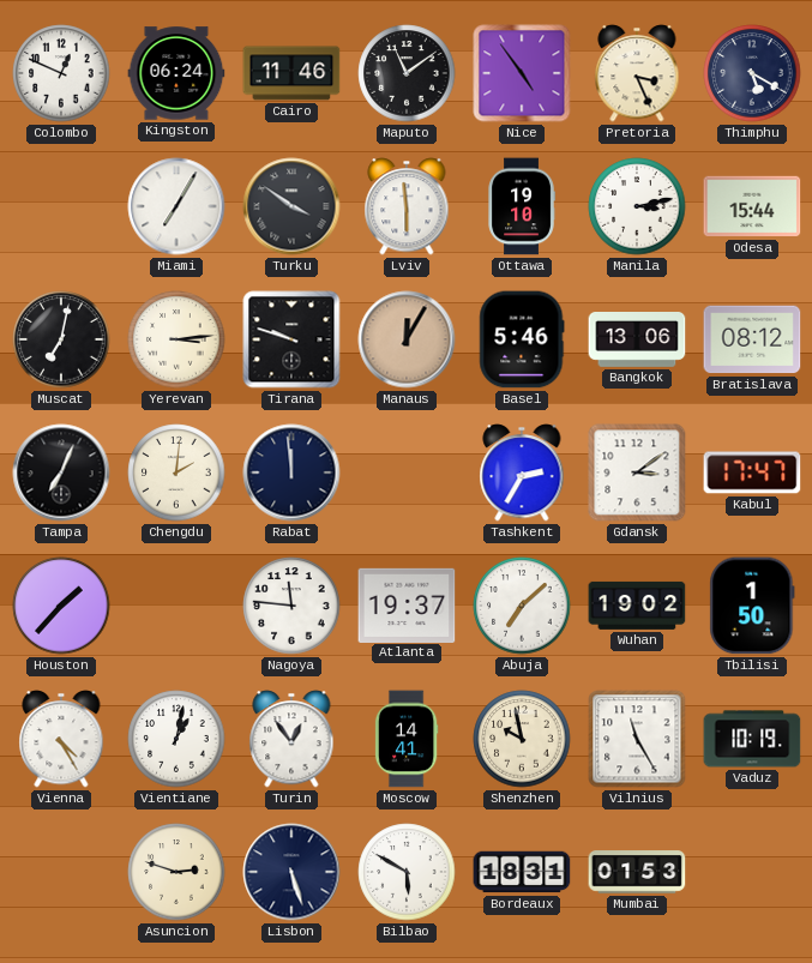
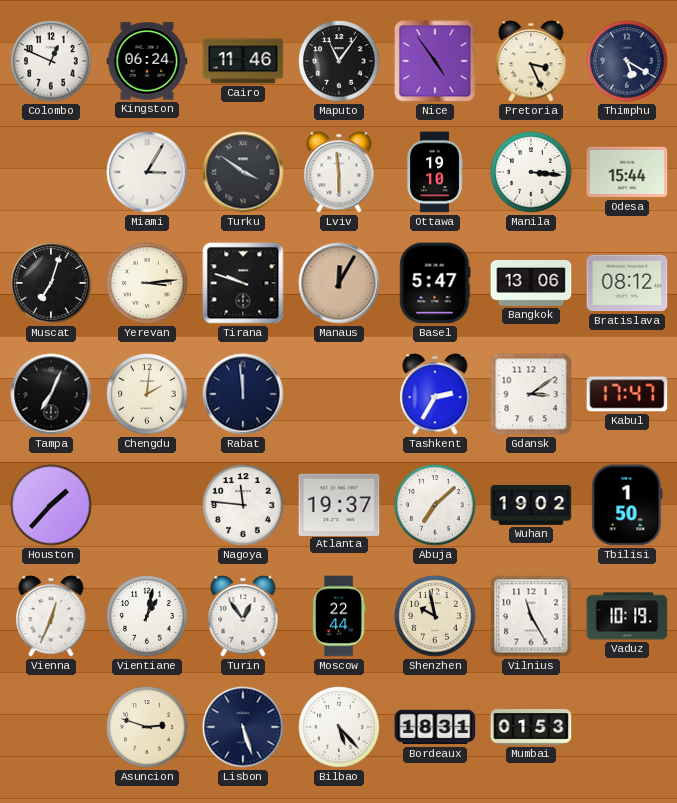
Maputo: 11:09 -> 11:06 (339, 61)
Miami: 7:05 -> 3:05 (147, 172)
Manila: 3:13 -> 3:16 (531, 172)
Muscat: 7:02 -> 7:03 (51, 283)
Basel: 5:46 -> 5:47 (435, 283)
Vienna: 4:25 -> 12:34 (51, 616)
Moscow: 14:41 -> 22:44 (339, 616)
Bilbao: 5:50 -> 5:23 (339, 727)
